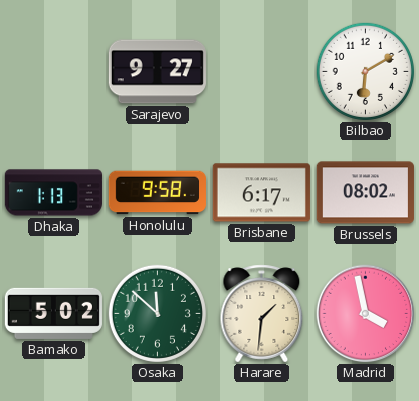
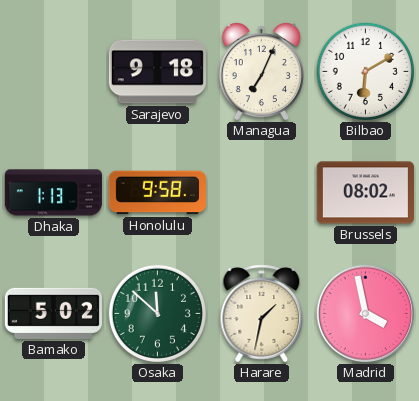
Sarajevo: 9:27 -> 9:18 (157, 72)
Managua: none -> 7:04 (261, 71)
Brisbane: 6:17 -> none (261, 193)
Harare: 1:31 -> 1:32 (262, 314)
